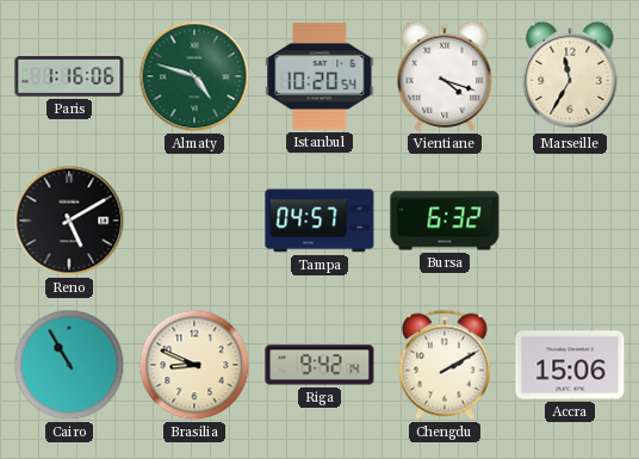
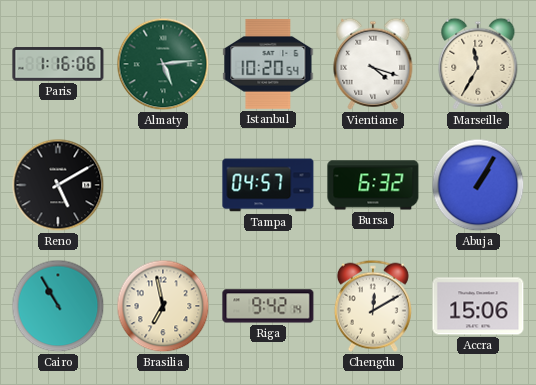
Almaty: 4:48 -> 5:14 (163, 64)
Abuja: none -> 1:05 (478, 185)
Brasilia: 8:49 -> 6:58 (163, 306)
Chengdu: 2:10 -> 12:10 (373, 306)
